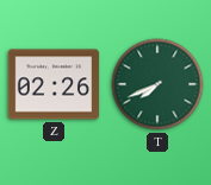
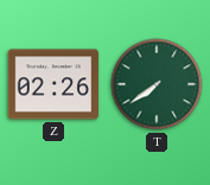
T: 7:41 -> 7:39 (157, 84)
